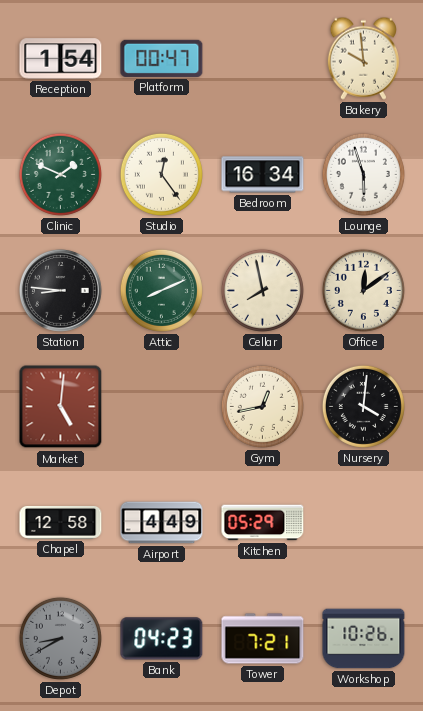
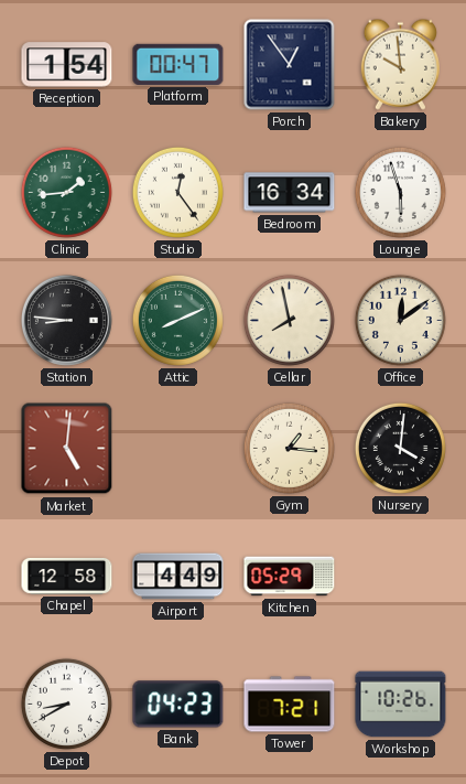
Porch: none -> 12:54 (290, 65)
Clinic: 1:49 -> 1:44 (66, 192)
Gym: 12:43 -> 1:16 (289, 448)
Depot dial: grey -> white (66, 704)
